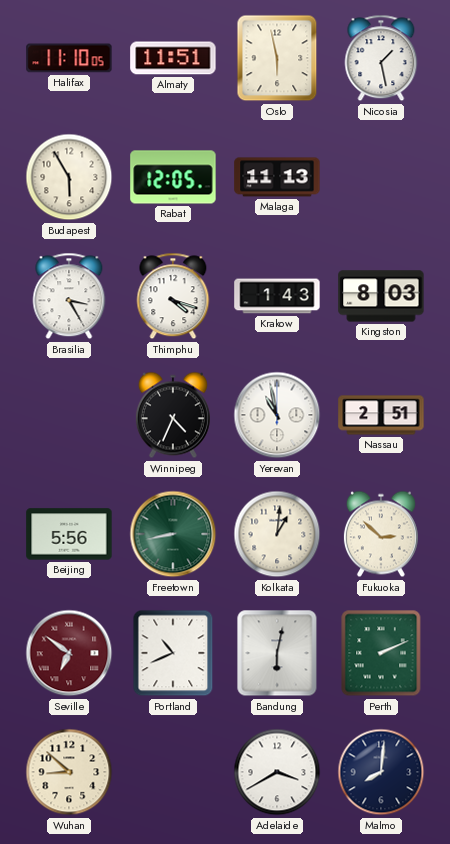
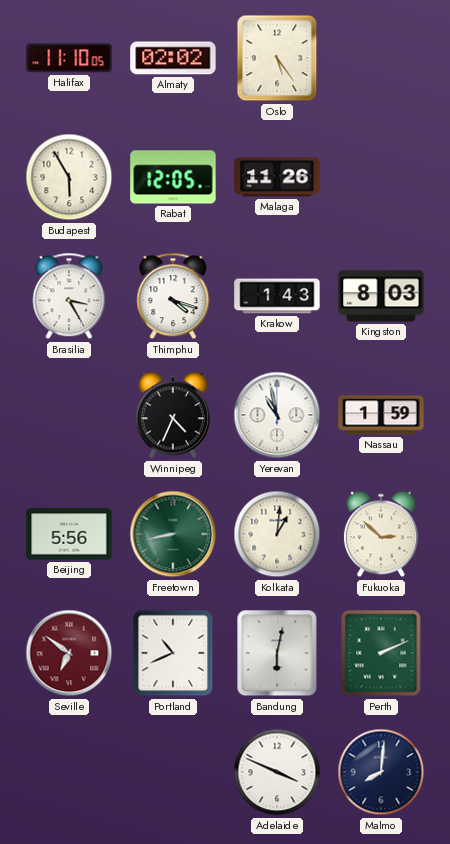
Almaty: 11:51 -> 02:02 (173, 58)
Oslo: 5:58 -> 5:24 (277, 58)
Nicosia: 1:28 -> none (381, 58)
Malaga: 11:13 -> 11:26 (277, 177)
Nassau: 2:51 -> 1:59 (381, 415)
Wuhan: 8:52 -> none (69, 772)
Adelaide: 3:40 -> 3:49 (277, 772)
